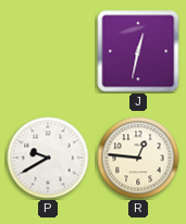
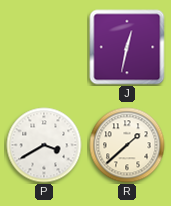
P: 9:40 -> 3:40 (44, 145)
R: 12:46 -> 1:38 (127, 145)
